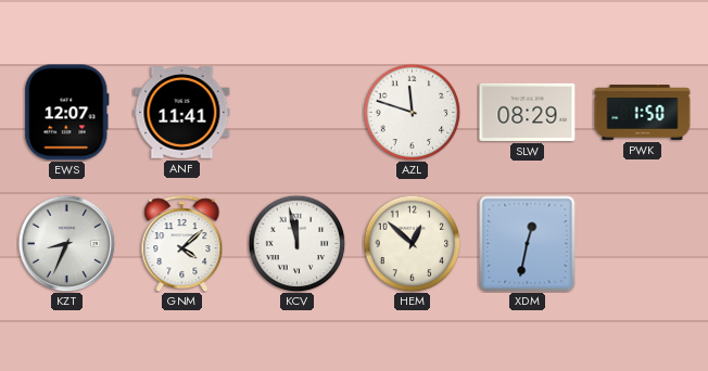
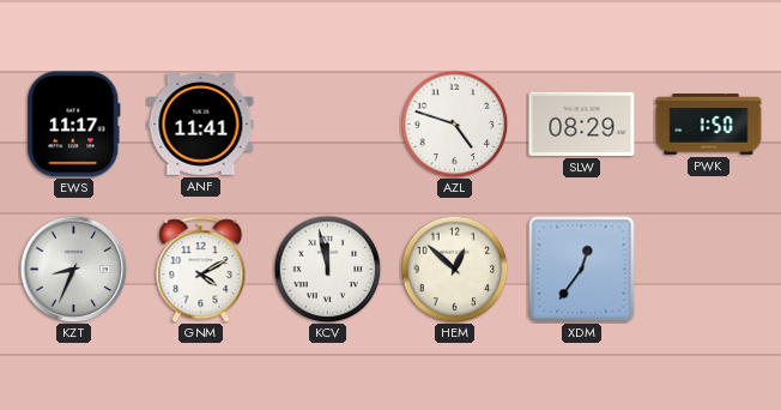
EWS: 12:07 -> 11:17 (74, 125)
AZL: 11:48 -> 4:48 (454, 123)
GNM: 4:08 -> 4:10 (201, 270)
XDM: 12:32 -> 12:36 (582, 270)
